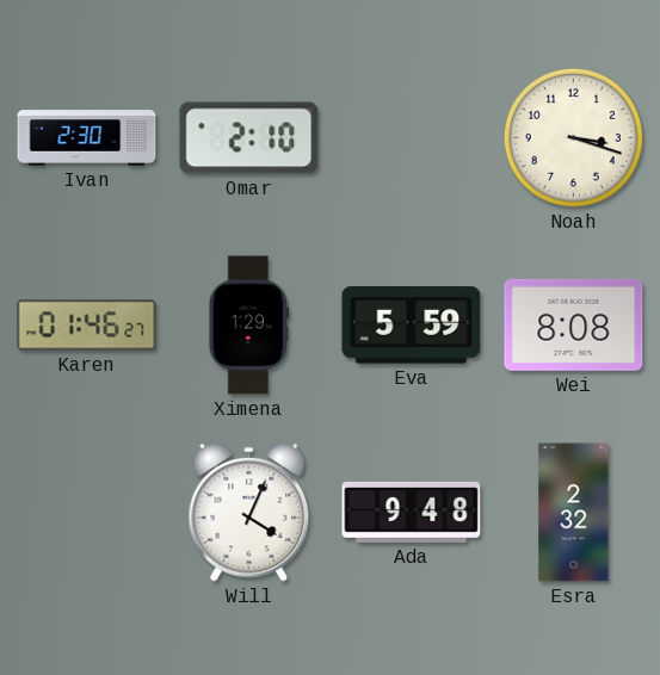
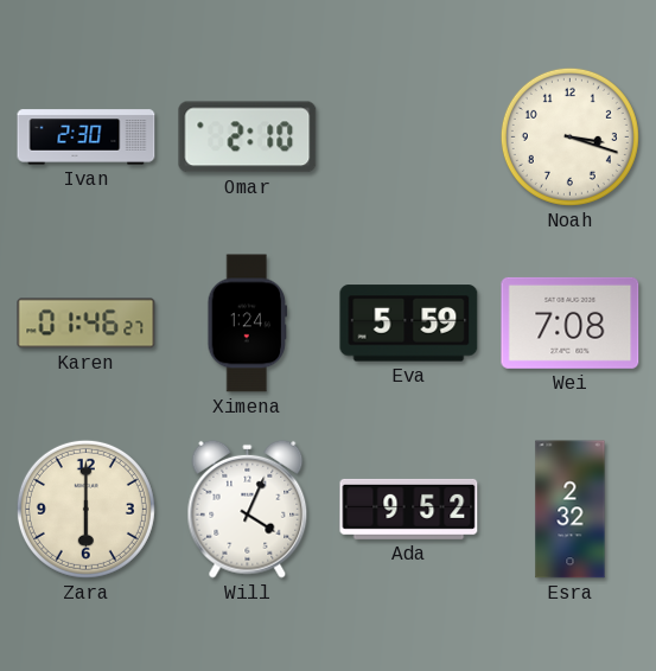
Ximena: 1:29 -> 1:24 (248, 324)
Wei: 8:08 -> 7:08 (571, 322)
Zara: none -> 6:00 (85, 509)
Ada: 9:48 -> 9:52 (409, 509)
